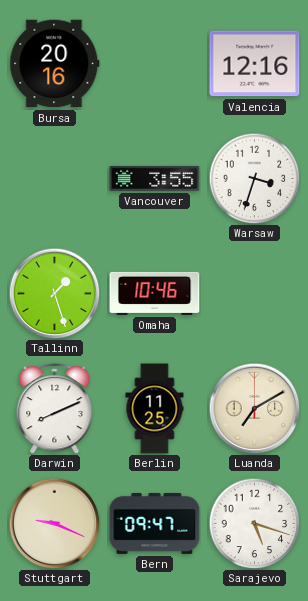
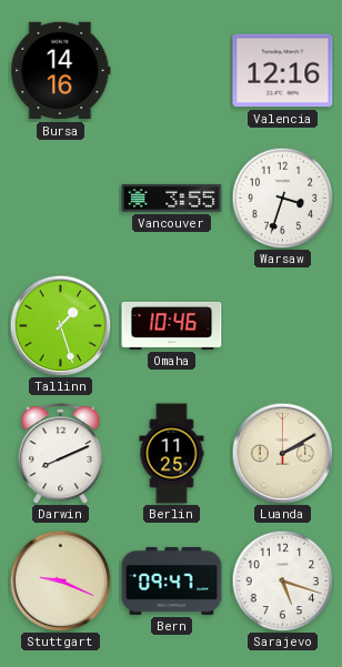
Bursa: 20:16 -> 14:16 (61, 71)
Luanda: 7:10 -> 2:10 (282, 453)
